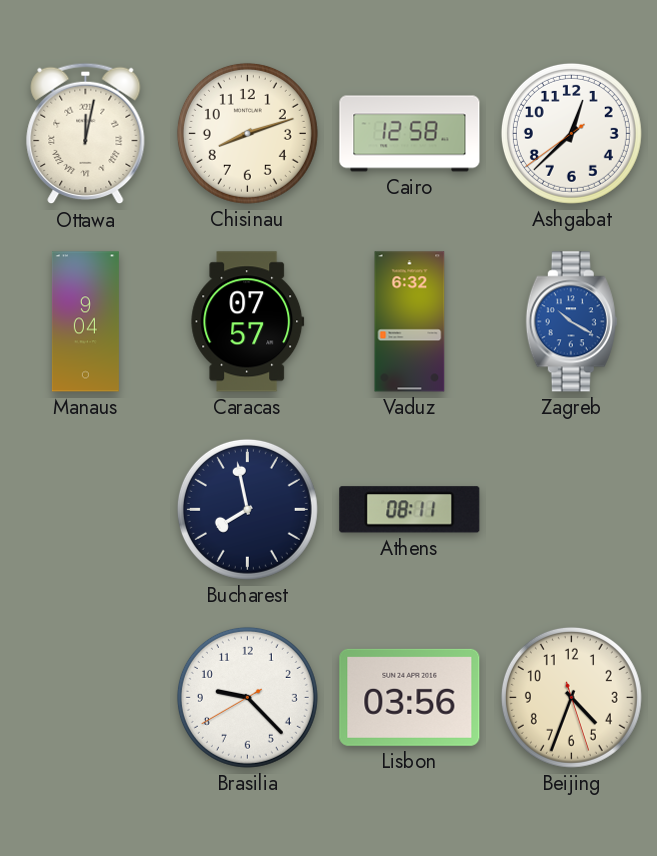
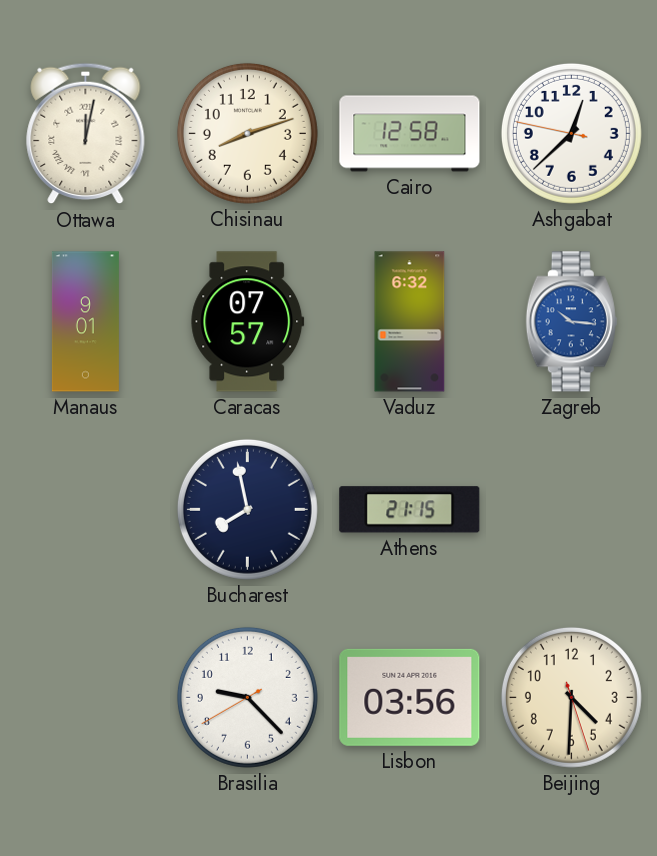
Ashgabat: 12:37:39 -> 12:37:47 (571, 133)
Manaus: 9:04 -> 9:01 (85, 322)
Zagreb: 10:20 -> 10:16 (571, 322)
Athens: 08:11 -> 21:15 (410, 510)
Beijing: 4:33 -> 4:30 (571, 697)
